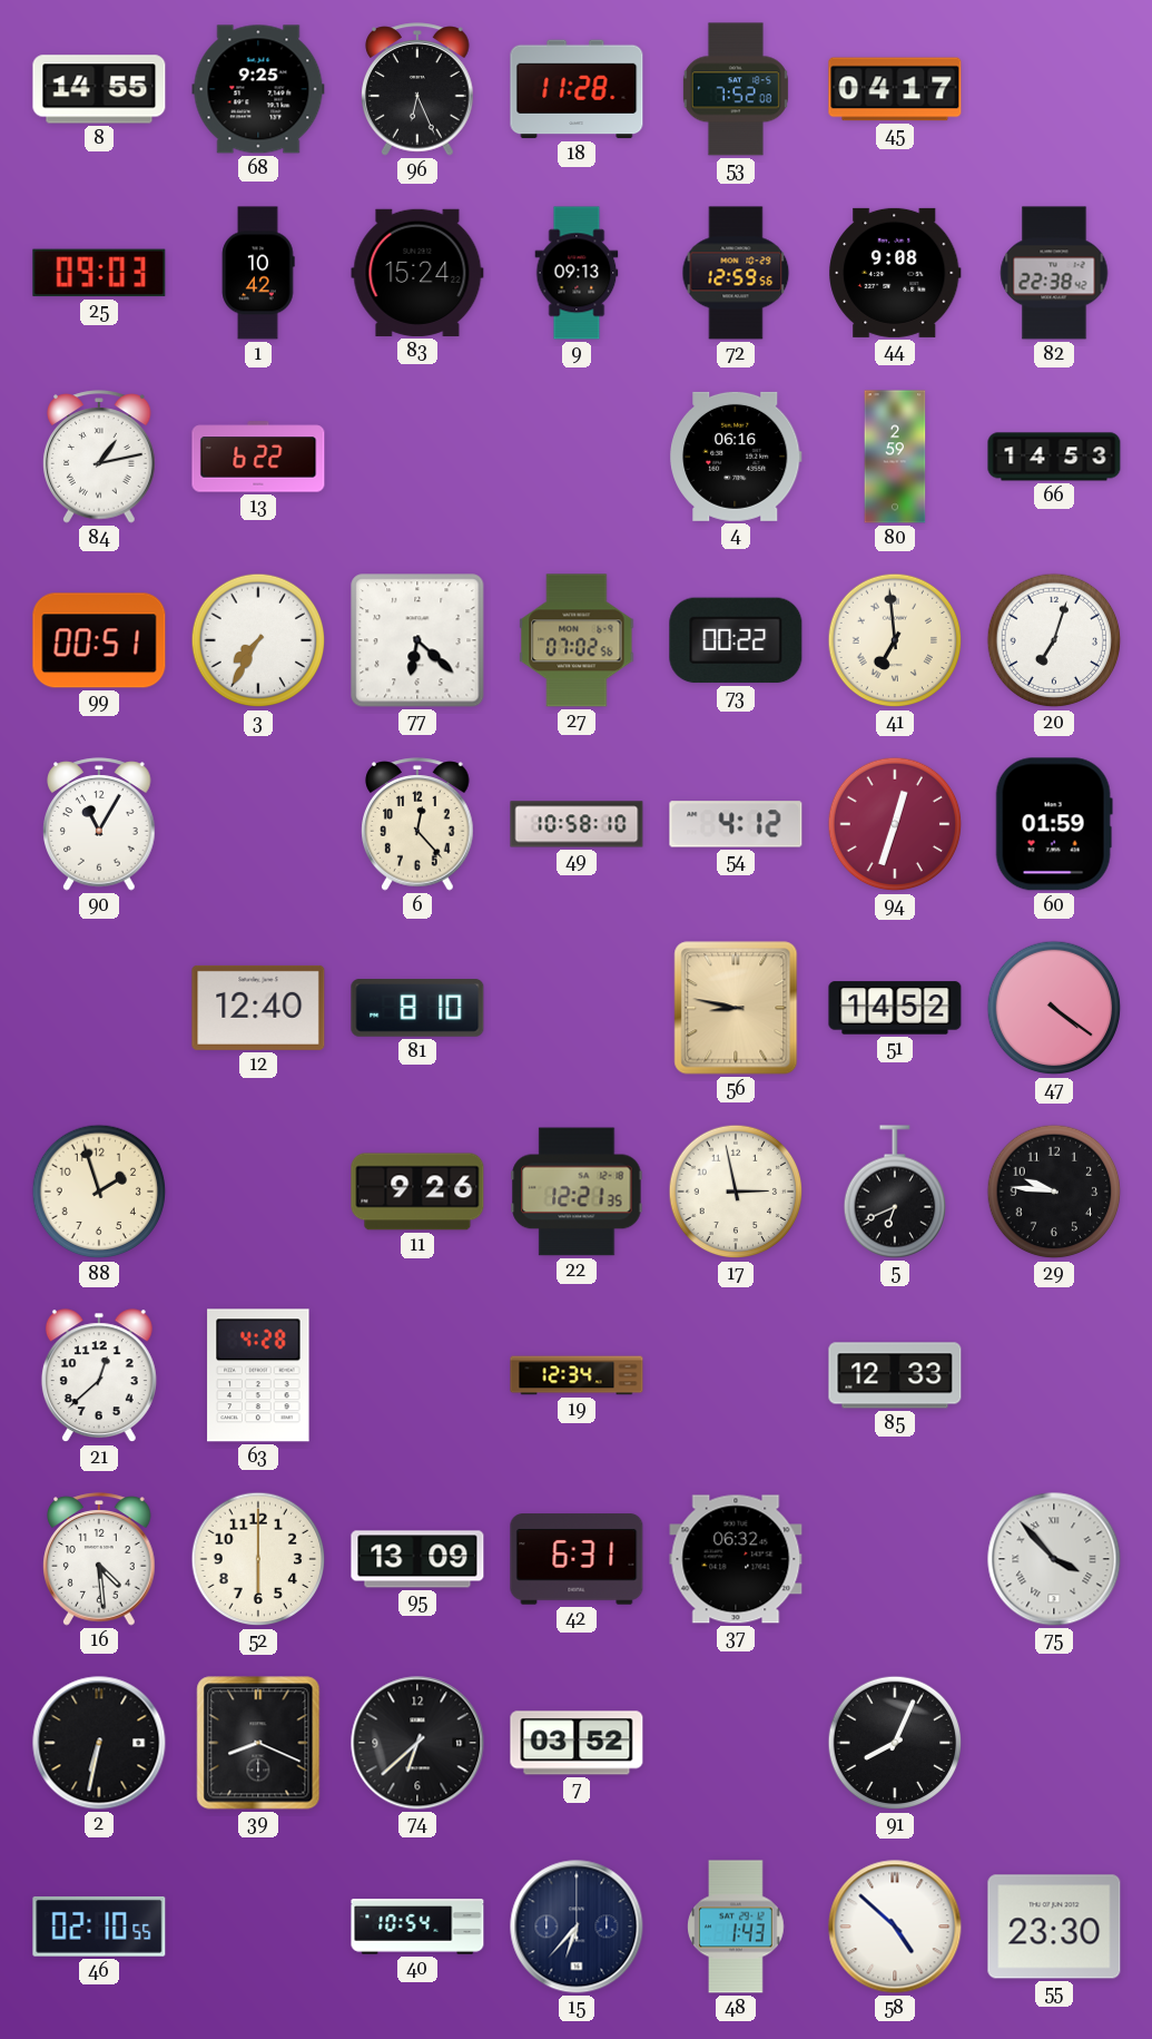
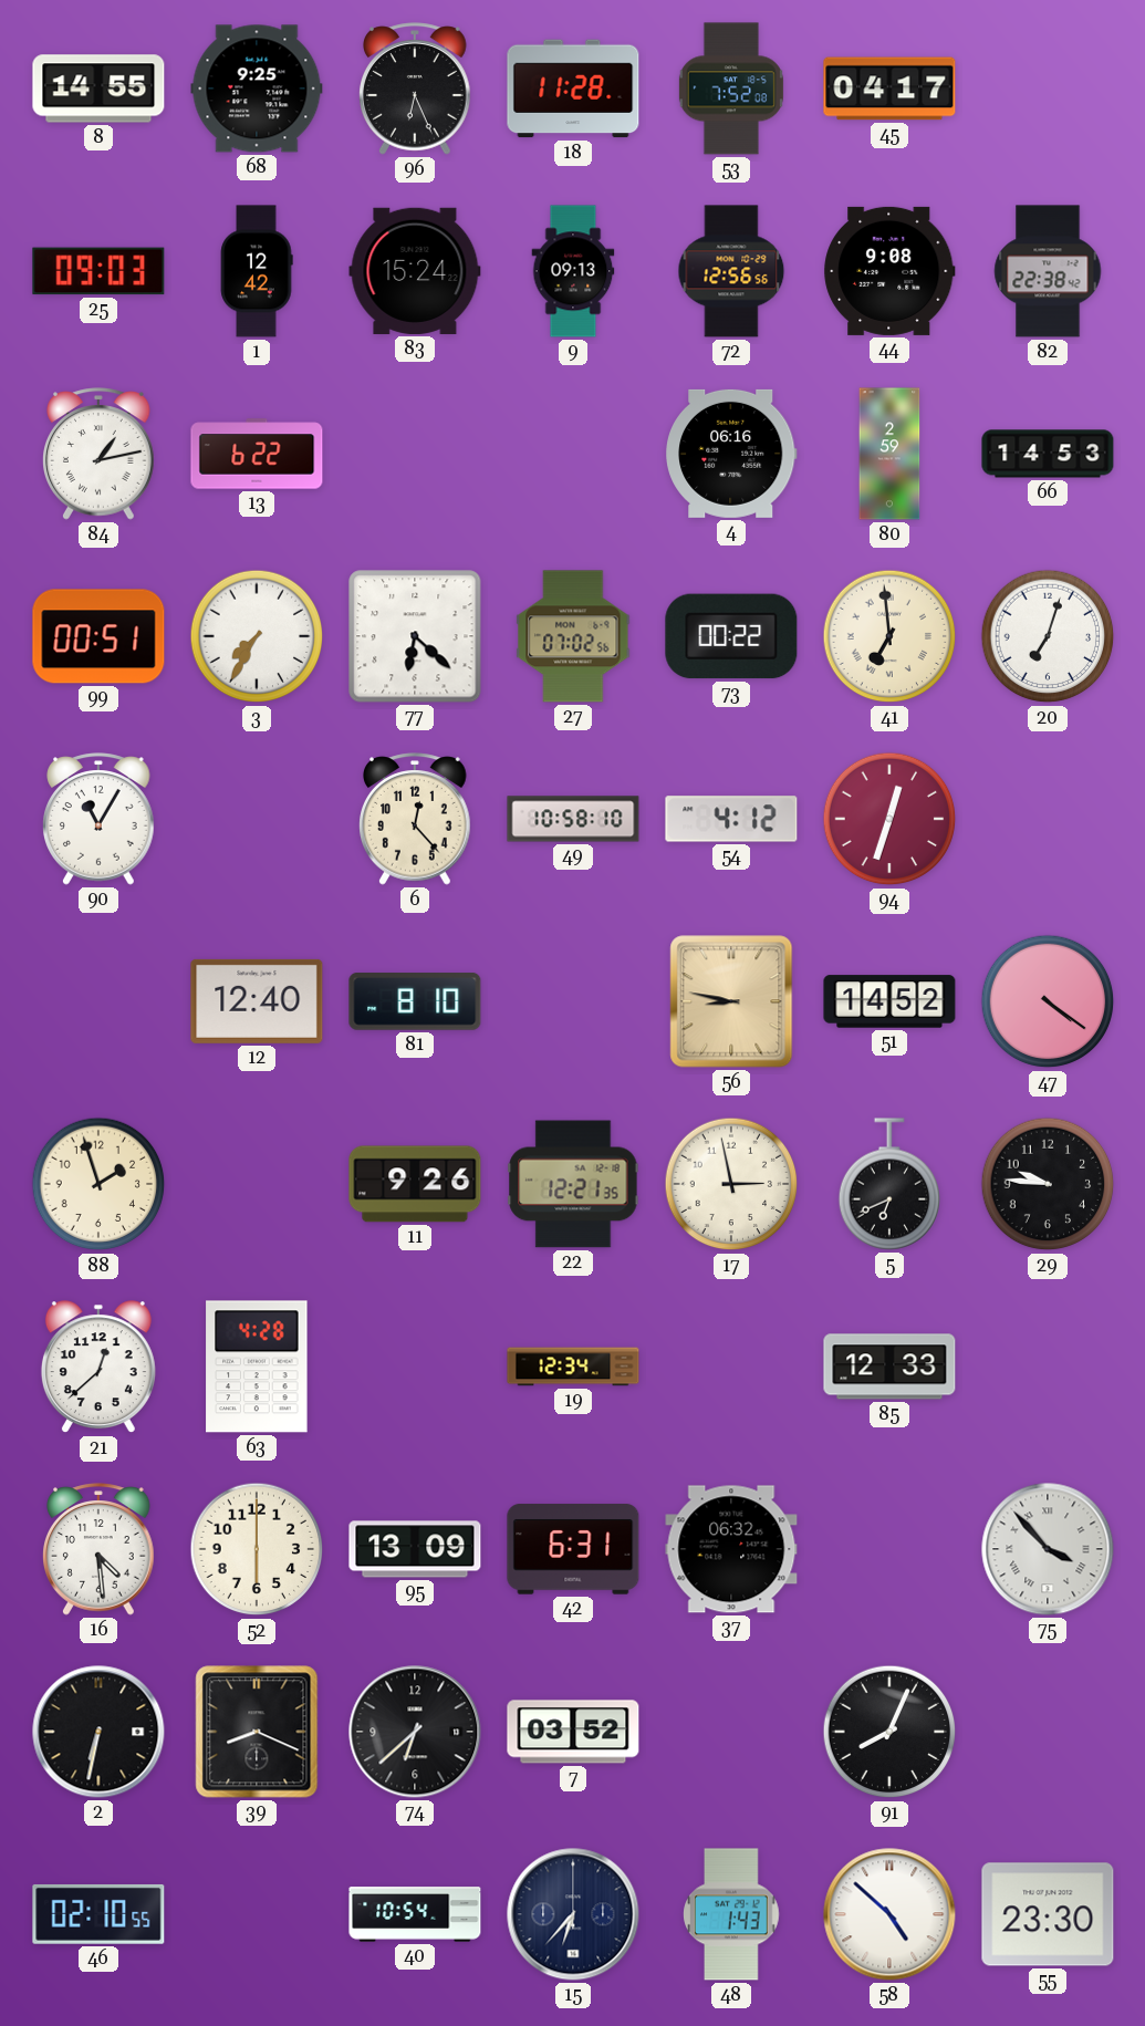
1: 10:42 -> 12:42 (257, 271)
72: 12:59 -> 12:56 (731, 271)
60: 01:59 -> none (1054, 824)
